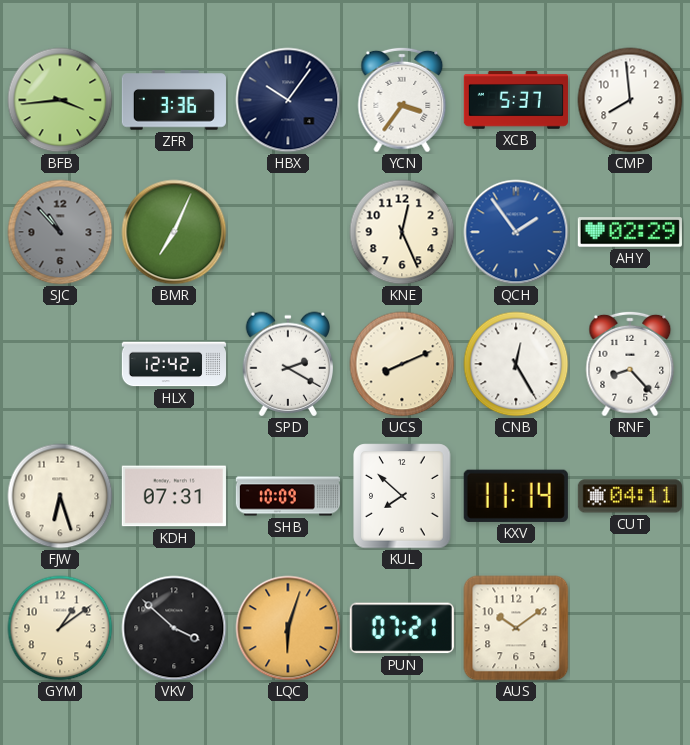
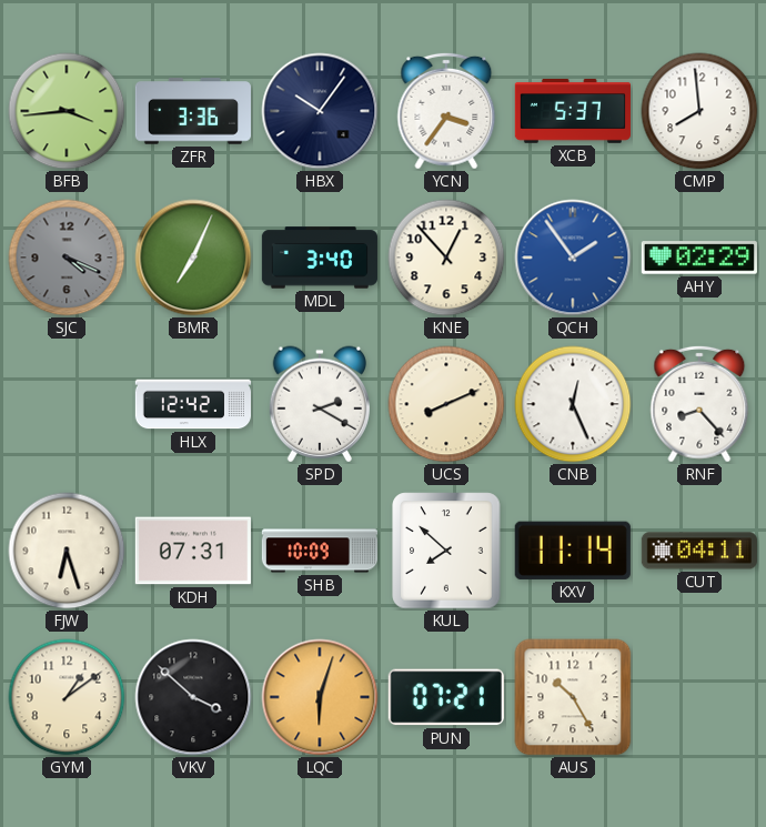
SJC: 10:53 -> 4:19 (67, 258)
MDL: none -> 3:40 (320, 258)
KNE: 12:26 -> 12:53 (446, 258)
CNB: 12:25 -> 12:26 (573, 404)
AUS: 10:09 -> 10:25 (573, 697)
